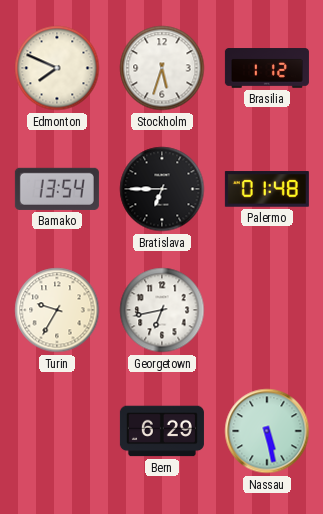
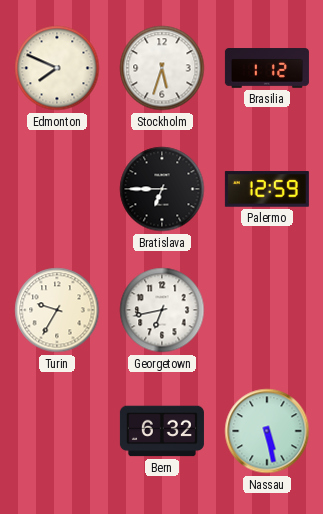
Bamako: 13:54 -> none (57, 189)
Palermo: 01:48 -> 12:59 (267, 189)
Bern: 6:29 -> 6:32 (162, 431)
